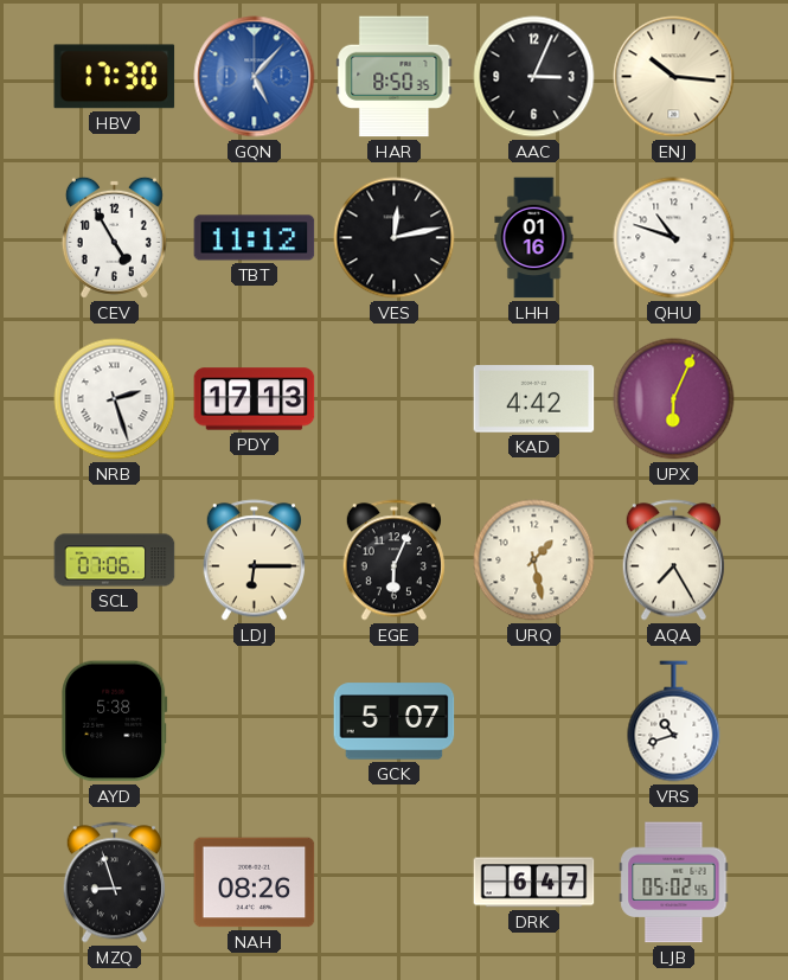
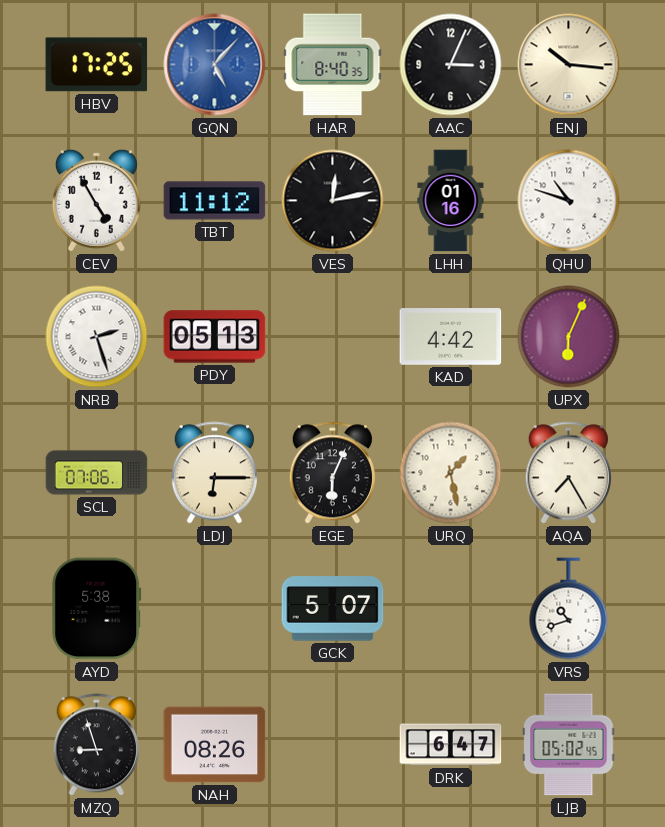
HBV: 17:30 -> 17:25 (97, 65)
HAR: 8:50 -> 8:40 (333, 65)
PDY: 17:13 -> 05:13 (215, 337)
